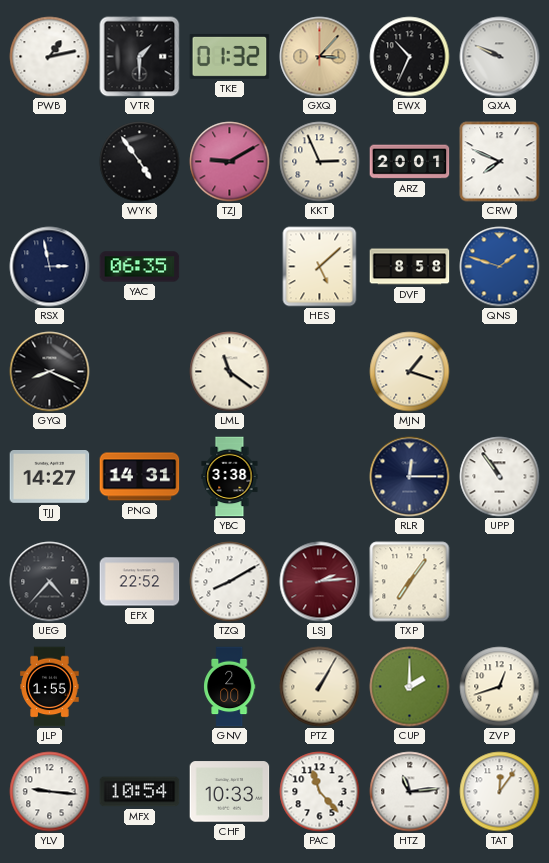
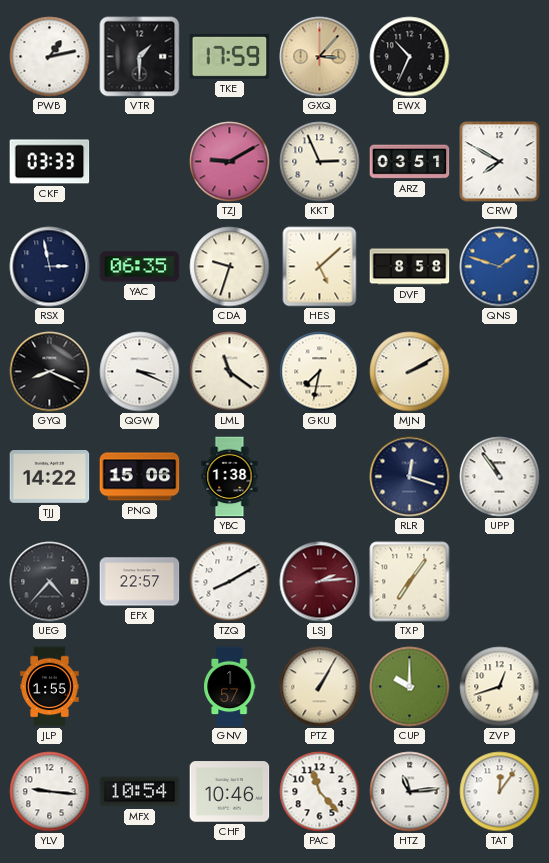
TKE: 01:32 -> 17:59 (230, 56)
QXA: 9:49 -> none (500, 57)
CKF: none -> 03:33 (50, 162)
WYK: 4:54 -> none (140, 162)
ARZ: 20:01 -> 03:51 (410, 162)
CRW: 7:49 -> 7:50 (500, 162)
CDA: none -> 9:33 (230, 267)
QGW: none -> 3:19 (140, 372)
GKU: none -> 7:32 (320, 372)
MJN: 1:18 -> 2:10 (410, 372)
TJJ: 14:27 -> 14:22 (50, 477)
PNQ: 14:31 -> 15:06 (140, 477)
YBC: 3:38 -> 1:38 (230, 477)
RLR: 12:15 -> 12:18 (410, 477)
EFX: 22:52 -> 22:57 (140, 582)
GNV: 2:00 -> 1:57 (230, 687)
CUP: 2:00 -> 10:00 (410, 687)
CHF: 10:33 -> 10:46 (230, 792)
